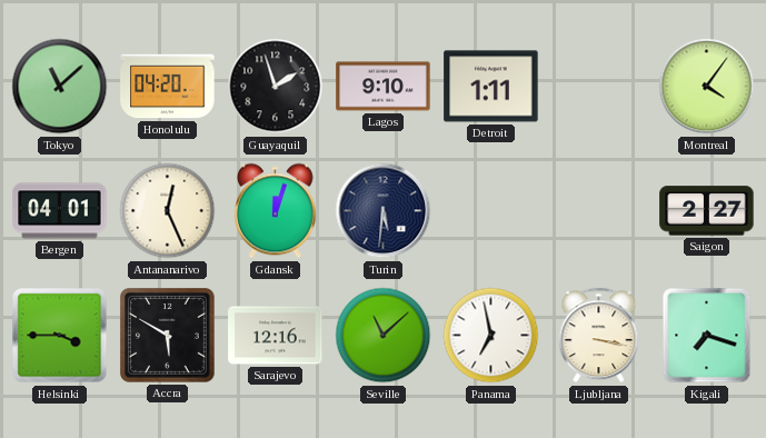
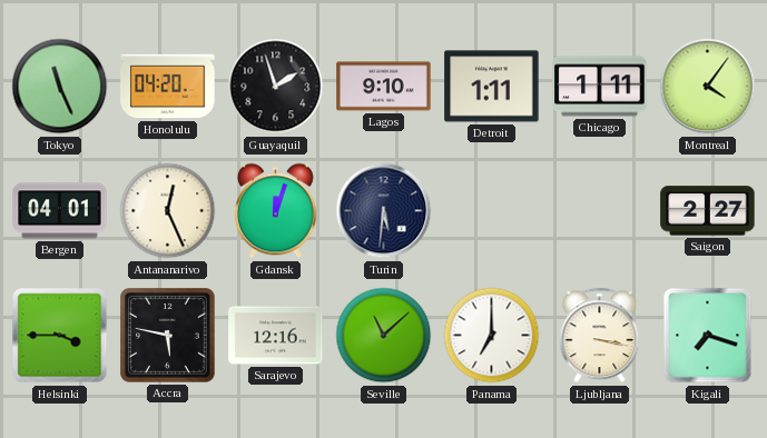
Tokyo: 11:08 -> 11:26 (60, 87)
Chicago: none -> 1:11 (600, 87)
Accra: 5:50 -> 5:47 (168, 336)
Panama: 6:58 -> 7:00 (492, 336)
